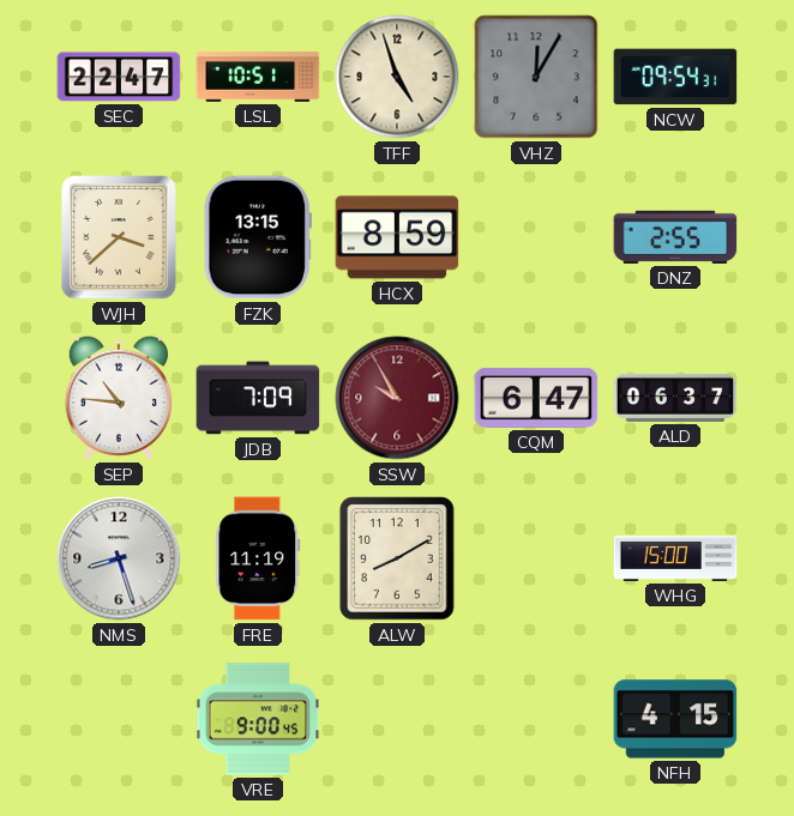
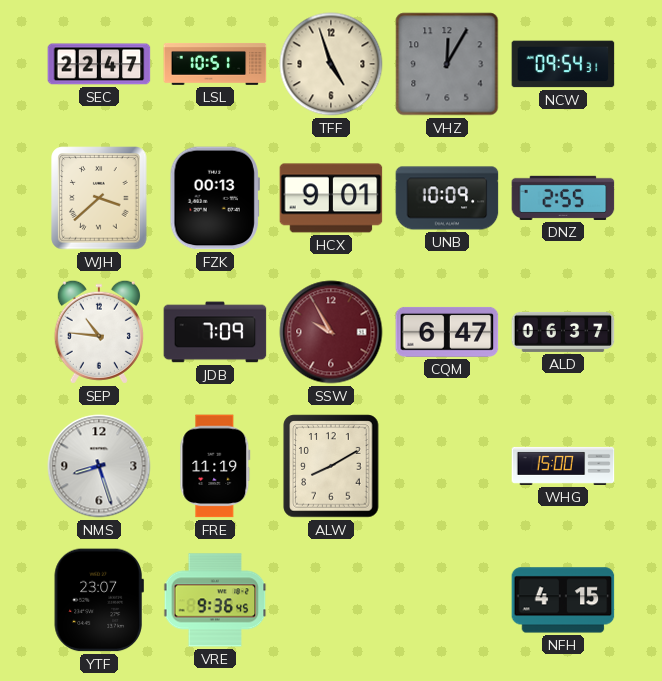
FZK: 13:15 -> 00:13 (215, 198)
HCX: 8:59 -> 9:01 (331, 198)
UNB: none -> 10:09 (447, 198)
YTF: none -> 23:07 (99, 600)
VRE: 9:00 -> 9:36 (215, 600)
